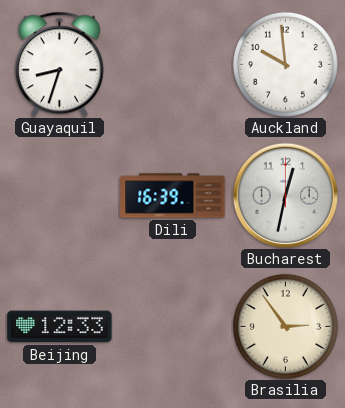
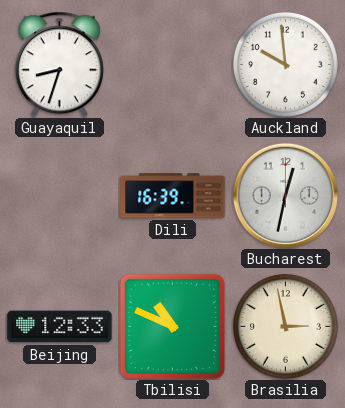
Tbilisi: none -> 10:49 (172, 326)
Brasilia: 2:54 -> 2:58 (285, 326)
